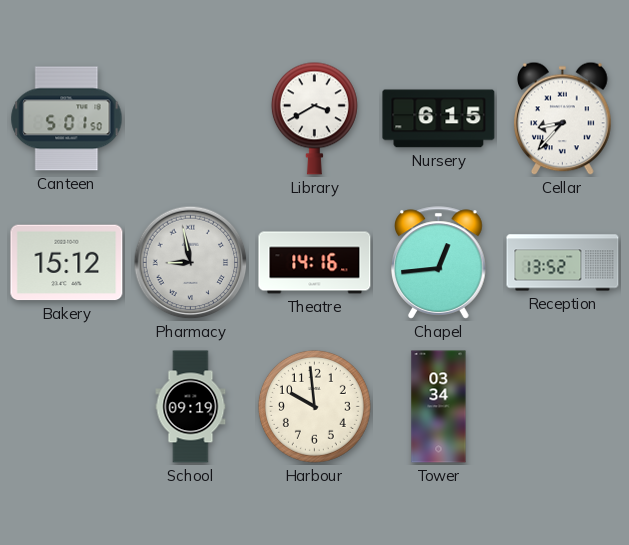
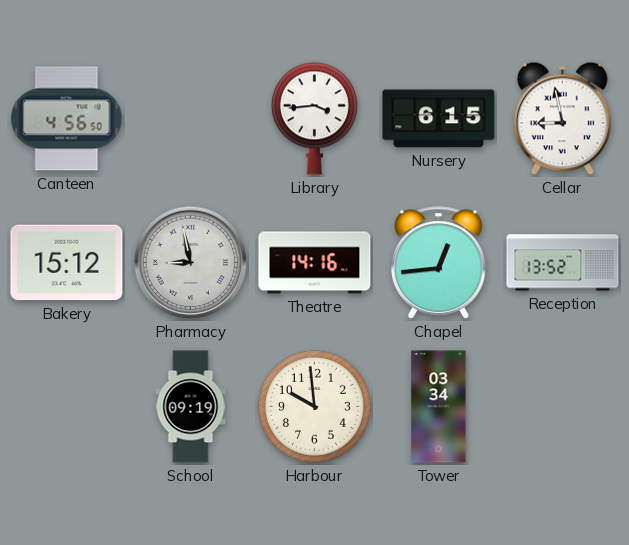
Canteen: 5:01 -> 4:56 (67, 119)
Library: 3:40 -> 3:44 (314, 118)
Cellar: 8:37 -> 8:58 (563, 119)
